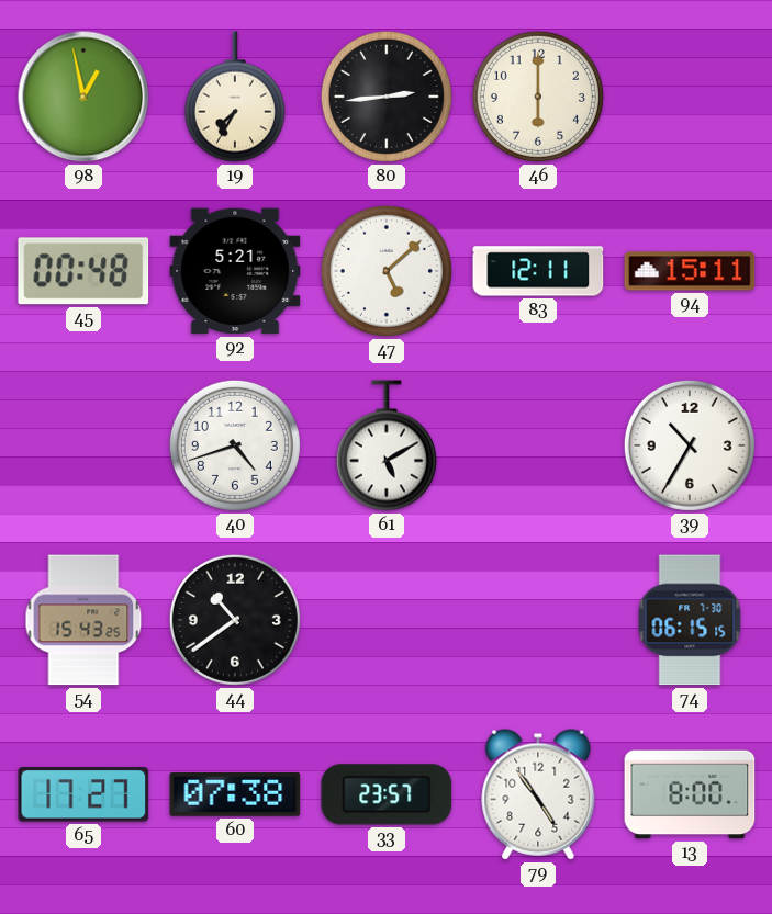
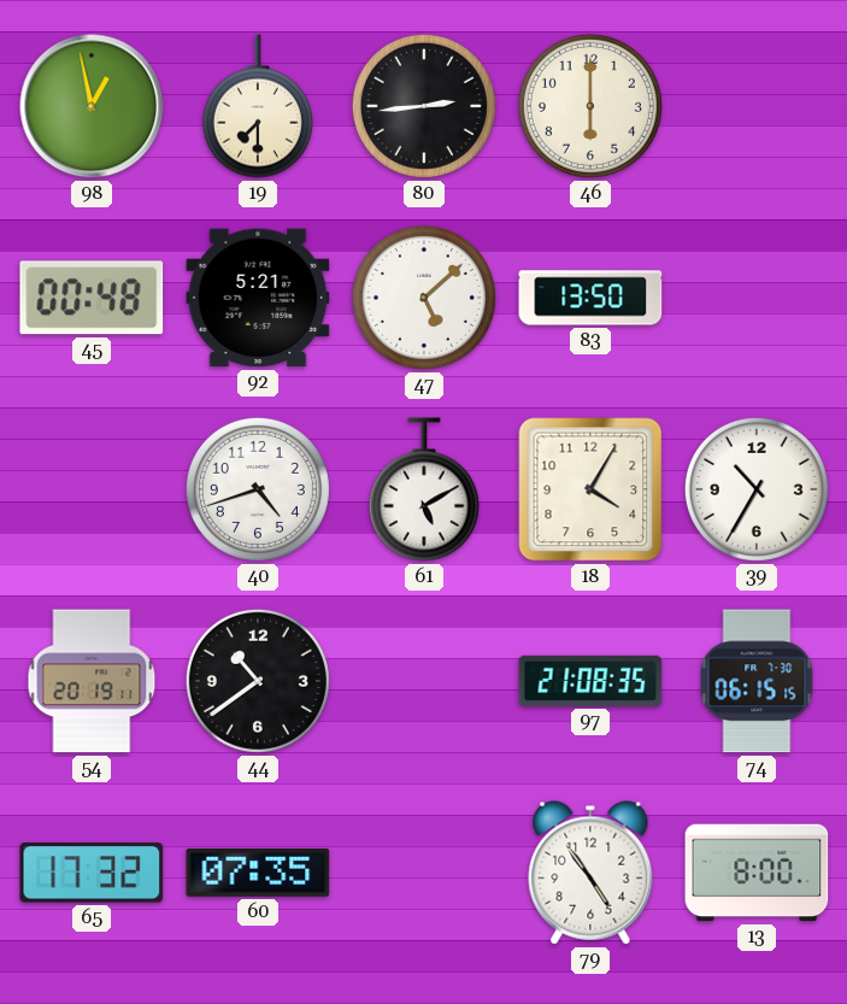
19: 7:35 -> 7:30 (258, 106)
83: 12:11 -> 13:50 (590, 298)
94: 15:11 -> none (690, 271)
18: none -> 4:05 (590, 489)
54: 15:43 -> 20:19 (92, 681)
97: none -> 21:08 (590, 681)
65: 17:27 -> 17:32 (92, 873)
60: 07:38 -> 07:35 (258, 874)
33: 23:57 -> none (387, 794)
